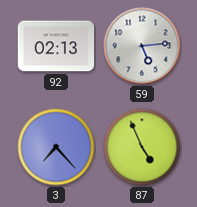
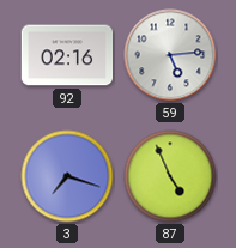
92: 02:13 -> 02:16 (67, 55)
3: 7:23 -> 7:18 (67, 176)
